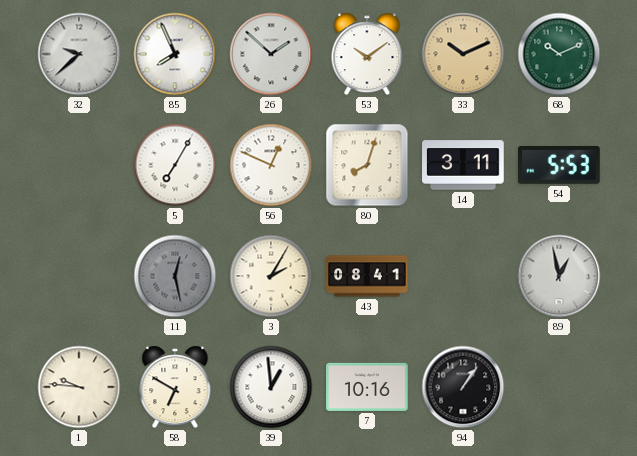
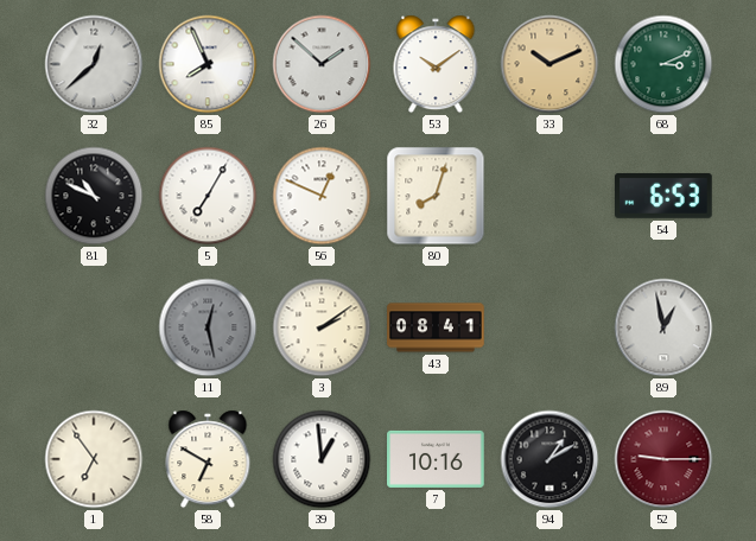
32: 9:38 -> 12:38 (94, 64)
68: 10:11 -> 3:11 (663, 64)
81: none -> 10:49 (94, 196)
14: 3:11 -> none (463, 165)
54: 5:53 -> 6:53 (663, 196)
3: 2:05 -> 2:09 (322, 327)
1: 9:46 -> 6:54 (94, 459)
94: 1:06 -> 1:10 (549, 459)
52: none -> 9:15 (663, 459)
